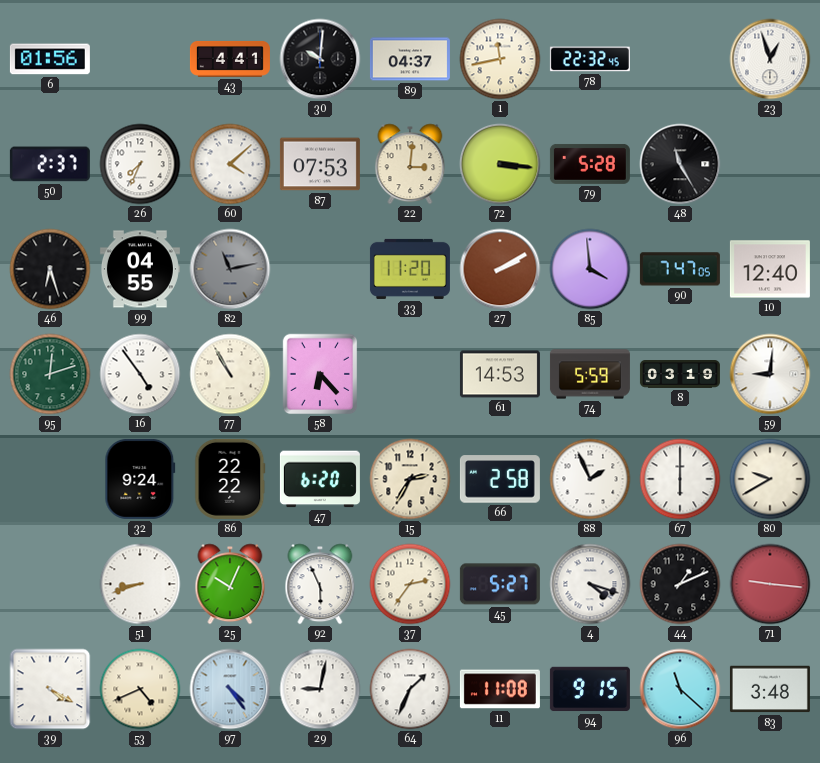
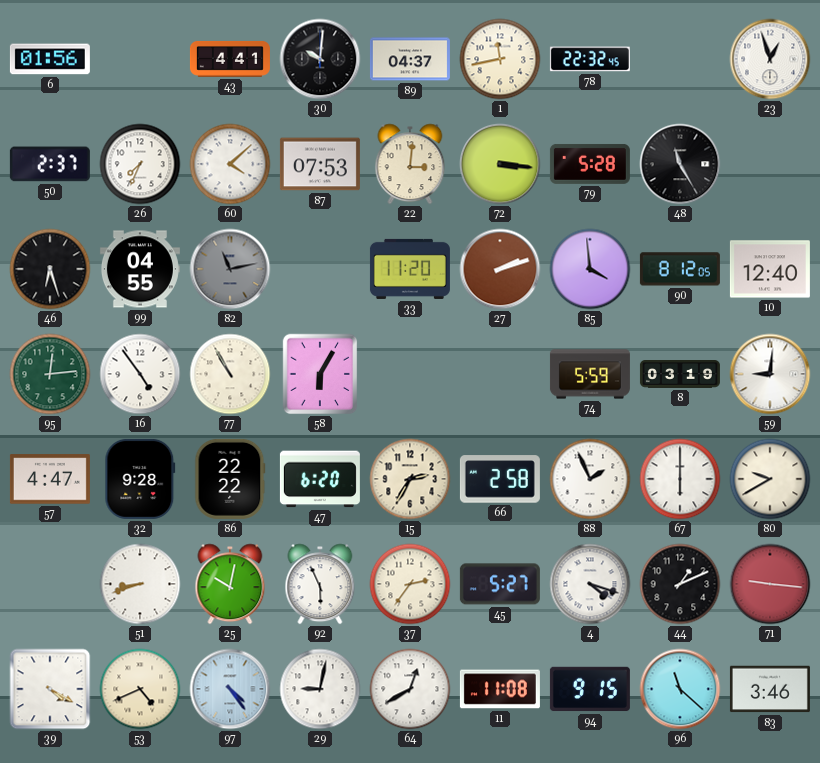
27: 2:10 -> 2:12 (500, 269)
90: 7:47 -> 8:12 (680, 269)
95: 12:12 -> 12:14 (50, 374)
58: 6:23 -> 6:05 (320, 374)
61: 14:53 -> none (500, 374)
57: none -> 4:47 (50, 479)
32: 9:24 -> 9:28 (140, 479)
25: 10:04 -> 10:02 (230, 584)
64: 1:34 -> 12:40 (410, 689)
83: 3:48 -> 3:46 (770, 689)
